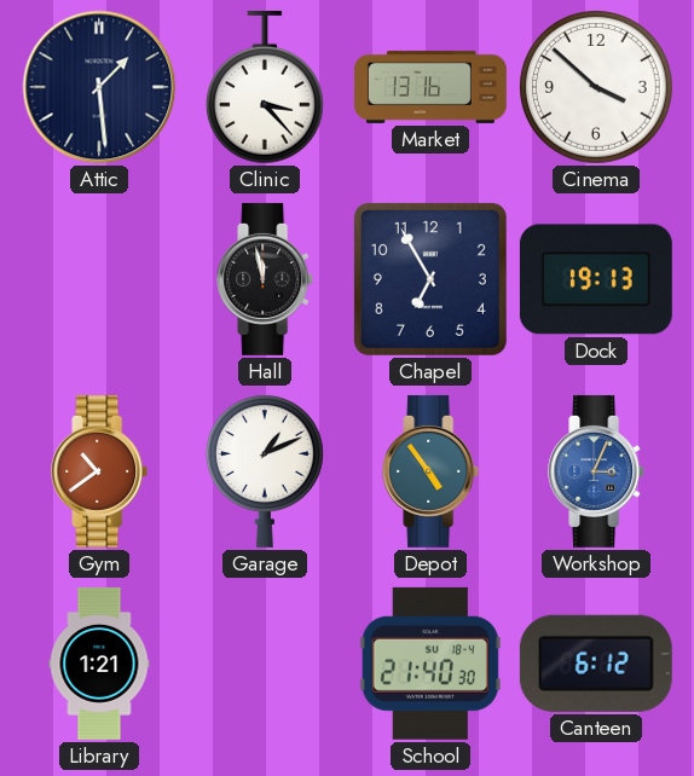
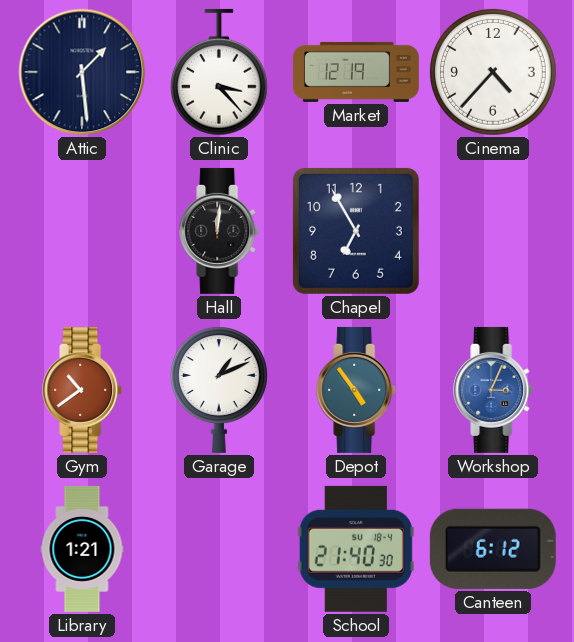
Market: 13:16 -> 12:19 (356, 72)
Cinema: 3:52 -> 4:37 (494, 73)
Hall: 11:58 -> 12:01 (220, 231)
Dock: 19:13 -> none (596, 279)
